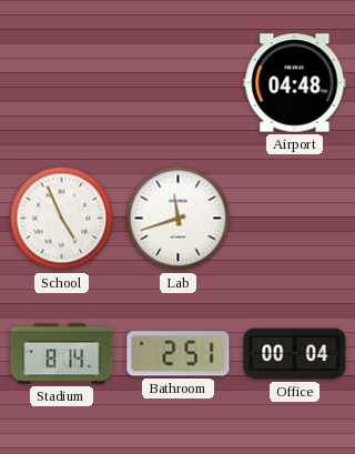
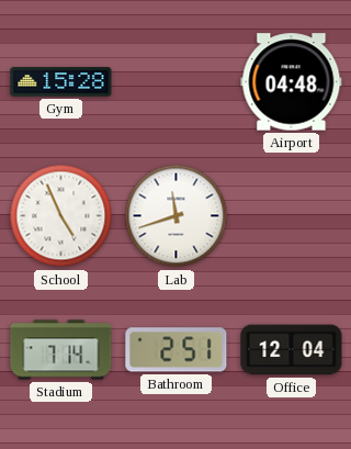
Gym: none -> 15:28 (61, 82)
Stadium: 8:14 -> 7:14 (61, 350)
Office: 00:04 -> 12:04 (292, 350)
